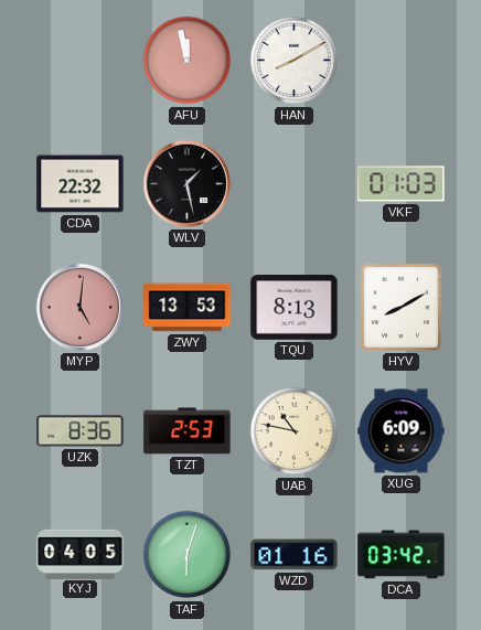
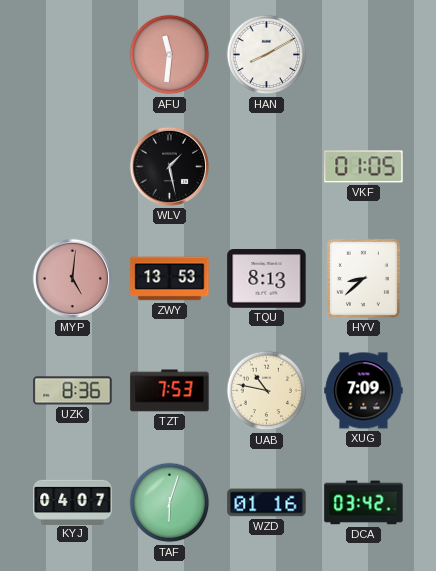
AFU: 11:58 -> 11:31 (170, 55)
CDA: 22:32 -> none (81, 184)
VKF: 01:03 -> 01:05 (364, 167)
HYV: 8:10 -> 8:38 (363, 278)
TZT: 2:53 -> 7:53 (170, 391)
XUG: 6:09 -> 7:09 (364, 391)
KYJ: 04:05 -> 04:07 (73, 502)
